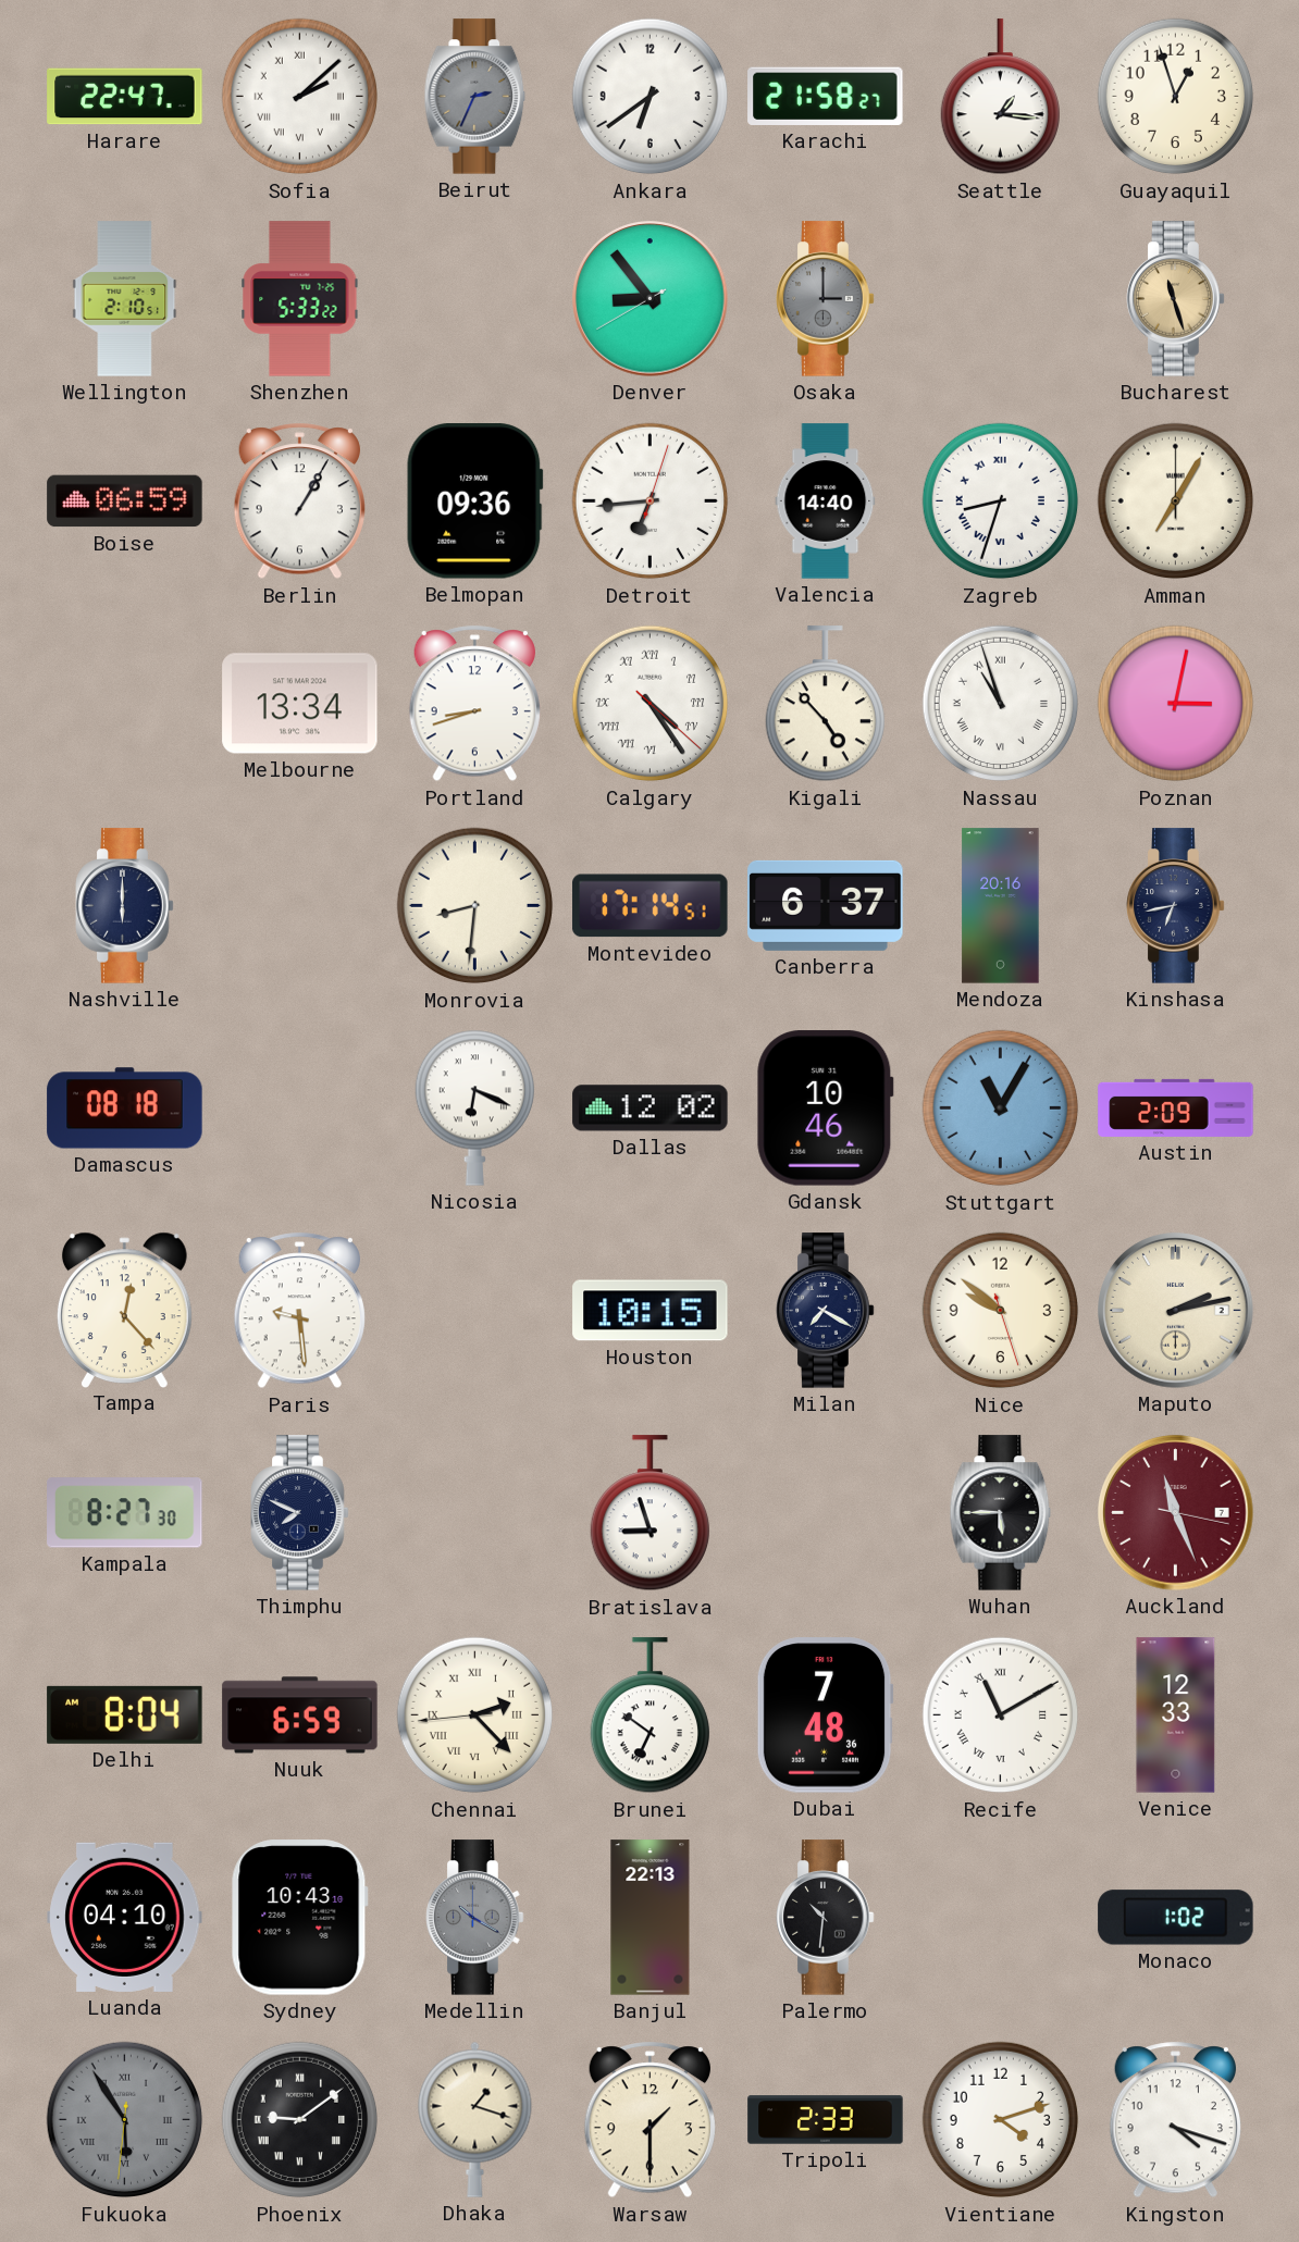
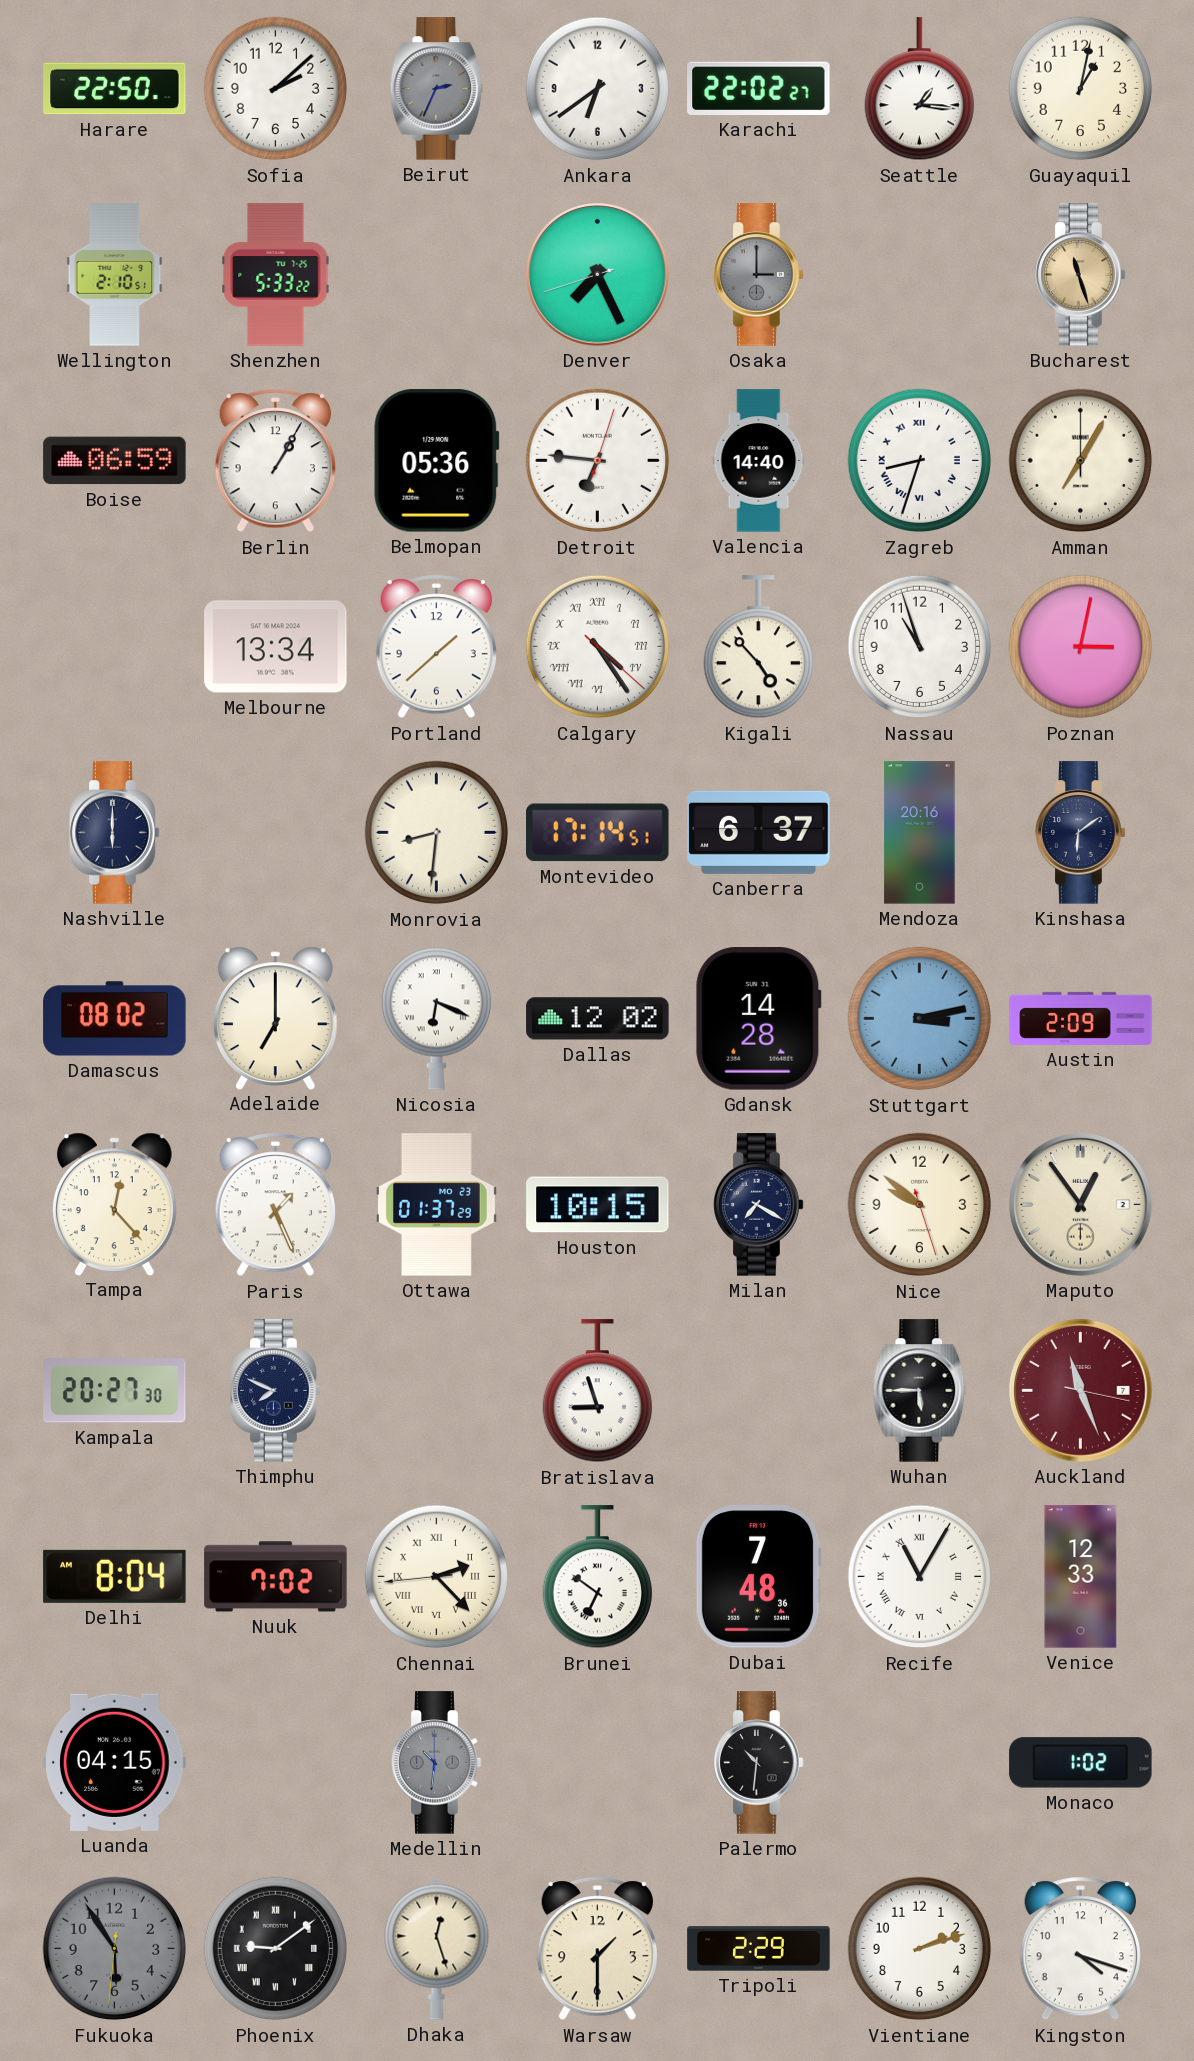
Harare: 22:47 -> 22:50 (115, 89)
Sofia numerals: Roman -> Arabic (276, 89)
Karachi: 21:58 -> 22:02 (759, 88)
Guayaquil: 12:57 -> 1:02 (1081, 89)
Denver: 8:53 -> 7:25 (598, 275)
Belmopan: 09:36 -> 05:36 (437, 461)
Detroit: 6:44 -> 6:46 (598, 461)
Portland: 8:42 -> 1:38 (436, 647)
Nassau numerals: Roman -> Arabic (920, 647)
Kinshasa: 6:43 -> 6:09 (1081, 833)
Damascus: 08:18 -> 08:02 (115, 1019)
Adelaide: none -> 7:00 (275, 1018)
Gdansk: 10:46 -> 14:28 (759, 1019)
Stuttgart: 11:05 -> 3:13 (920, 1019)
Paris: 9:29 -> 1:26 (275, 1205)
Ottawa: none -> 01:37 (437, 1205)
Maputo: 2:13 -> 12:54 (1081, 1205)
Kampala: 8:27 -> 20:27 (115, 1391)
Nuuk: 6:59 -> 7:02 (276, 1577)
Recife: 11:10 -> 11:05 (920, 1577)
Luanda: 04:10 -> 04:15 (115, 1762)
Sydney: 10:43 -> none (299, 1918)
Medellin: 10:20 -> 10:31 (437, 1763)
Banjul: 22:13 -> none (651, 1918)
Fukuoka numerals: Roman -> Arabic (115, 1949)
Dhaka: 1:18 -> 12:27 (437, 1948)
Tripoli: 2:33 -> 2:29 (759, 1949)
Vientiane: 4:12 -> 2:12 (920, 1949)
